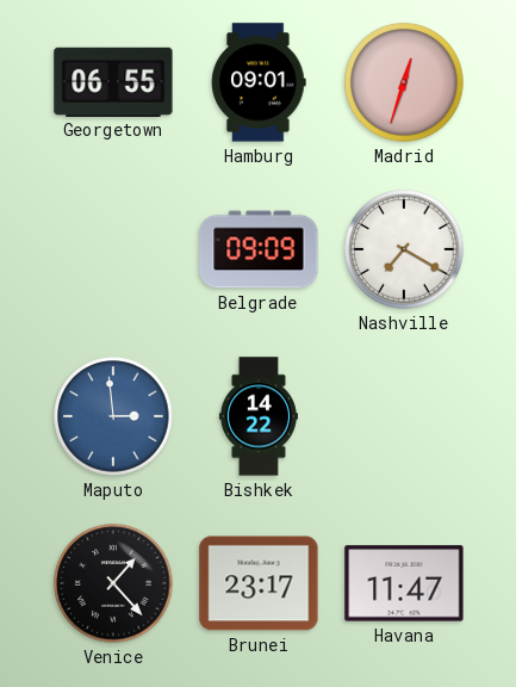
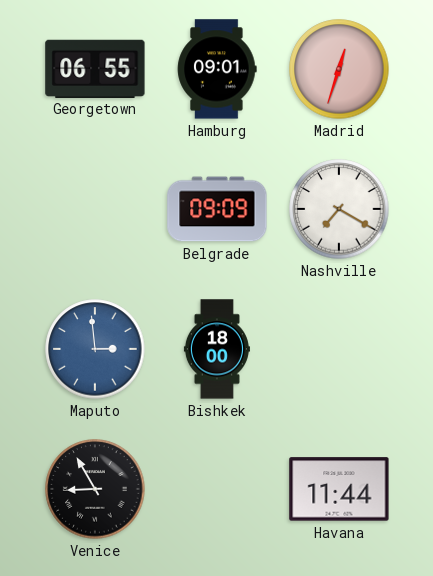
Bishkek: 14:22 -> 18:00 (217, 349)
Venice: 1:23 -> 8:55 (95, 489)
Brunei: 23:17 -> none (259, 583)
Havana: 11:47 -> 11:44 (339, 489)
